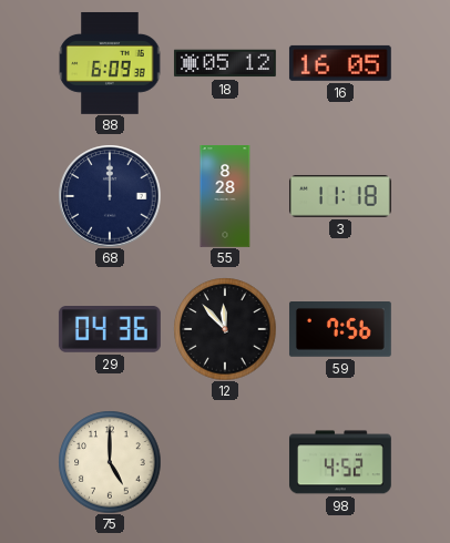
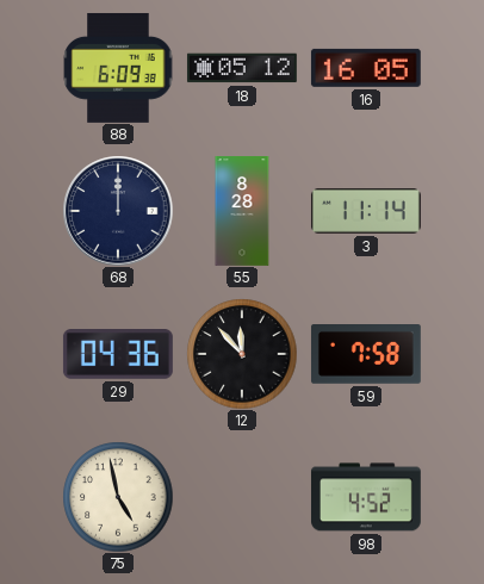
3: 11:18 -> 11:14 (366, 211)
59: 7:56 -> 7:58 (366, 355)
75: 5:00 -> 4:58 (118, 497)
